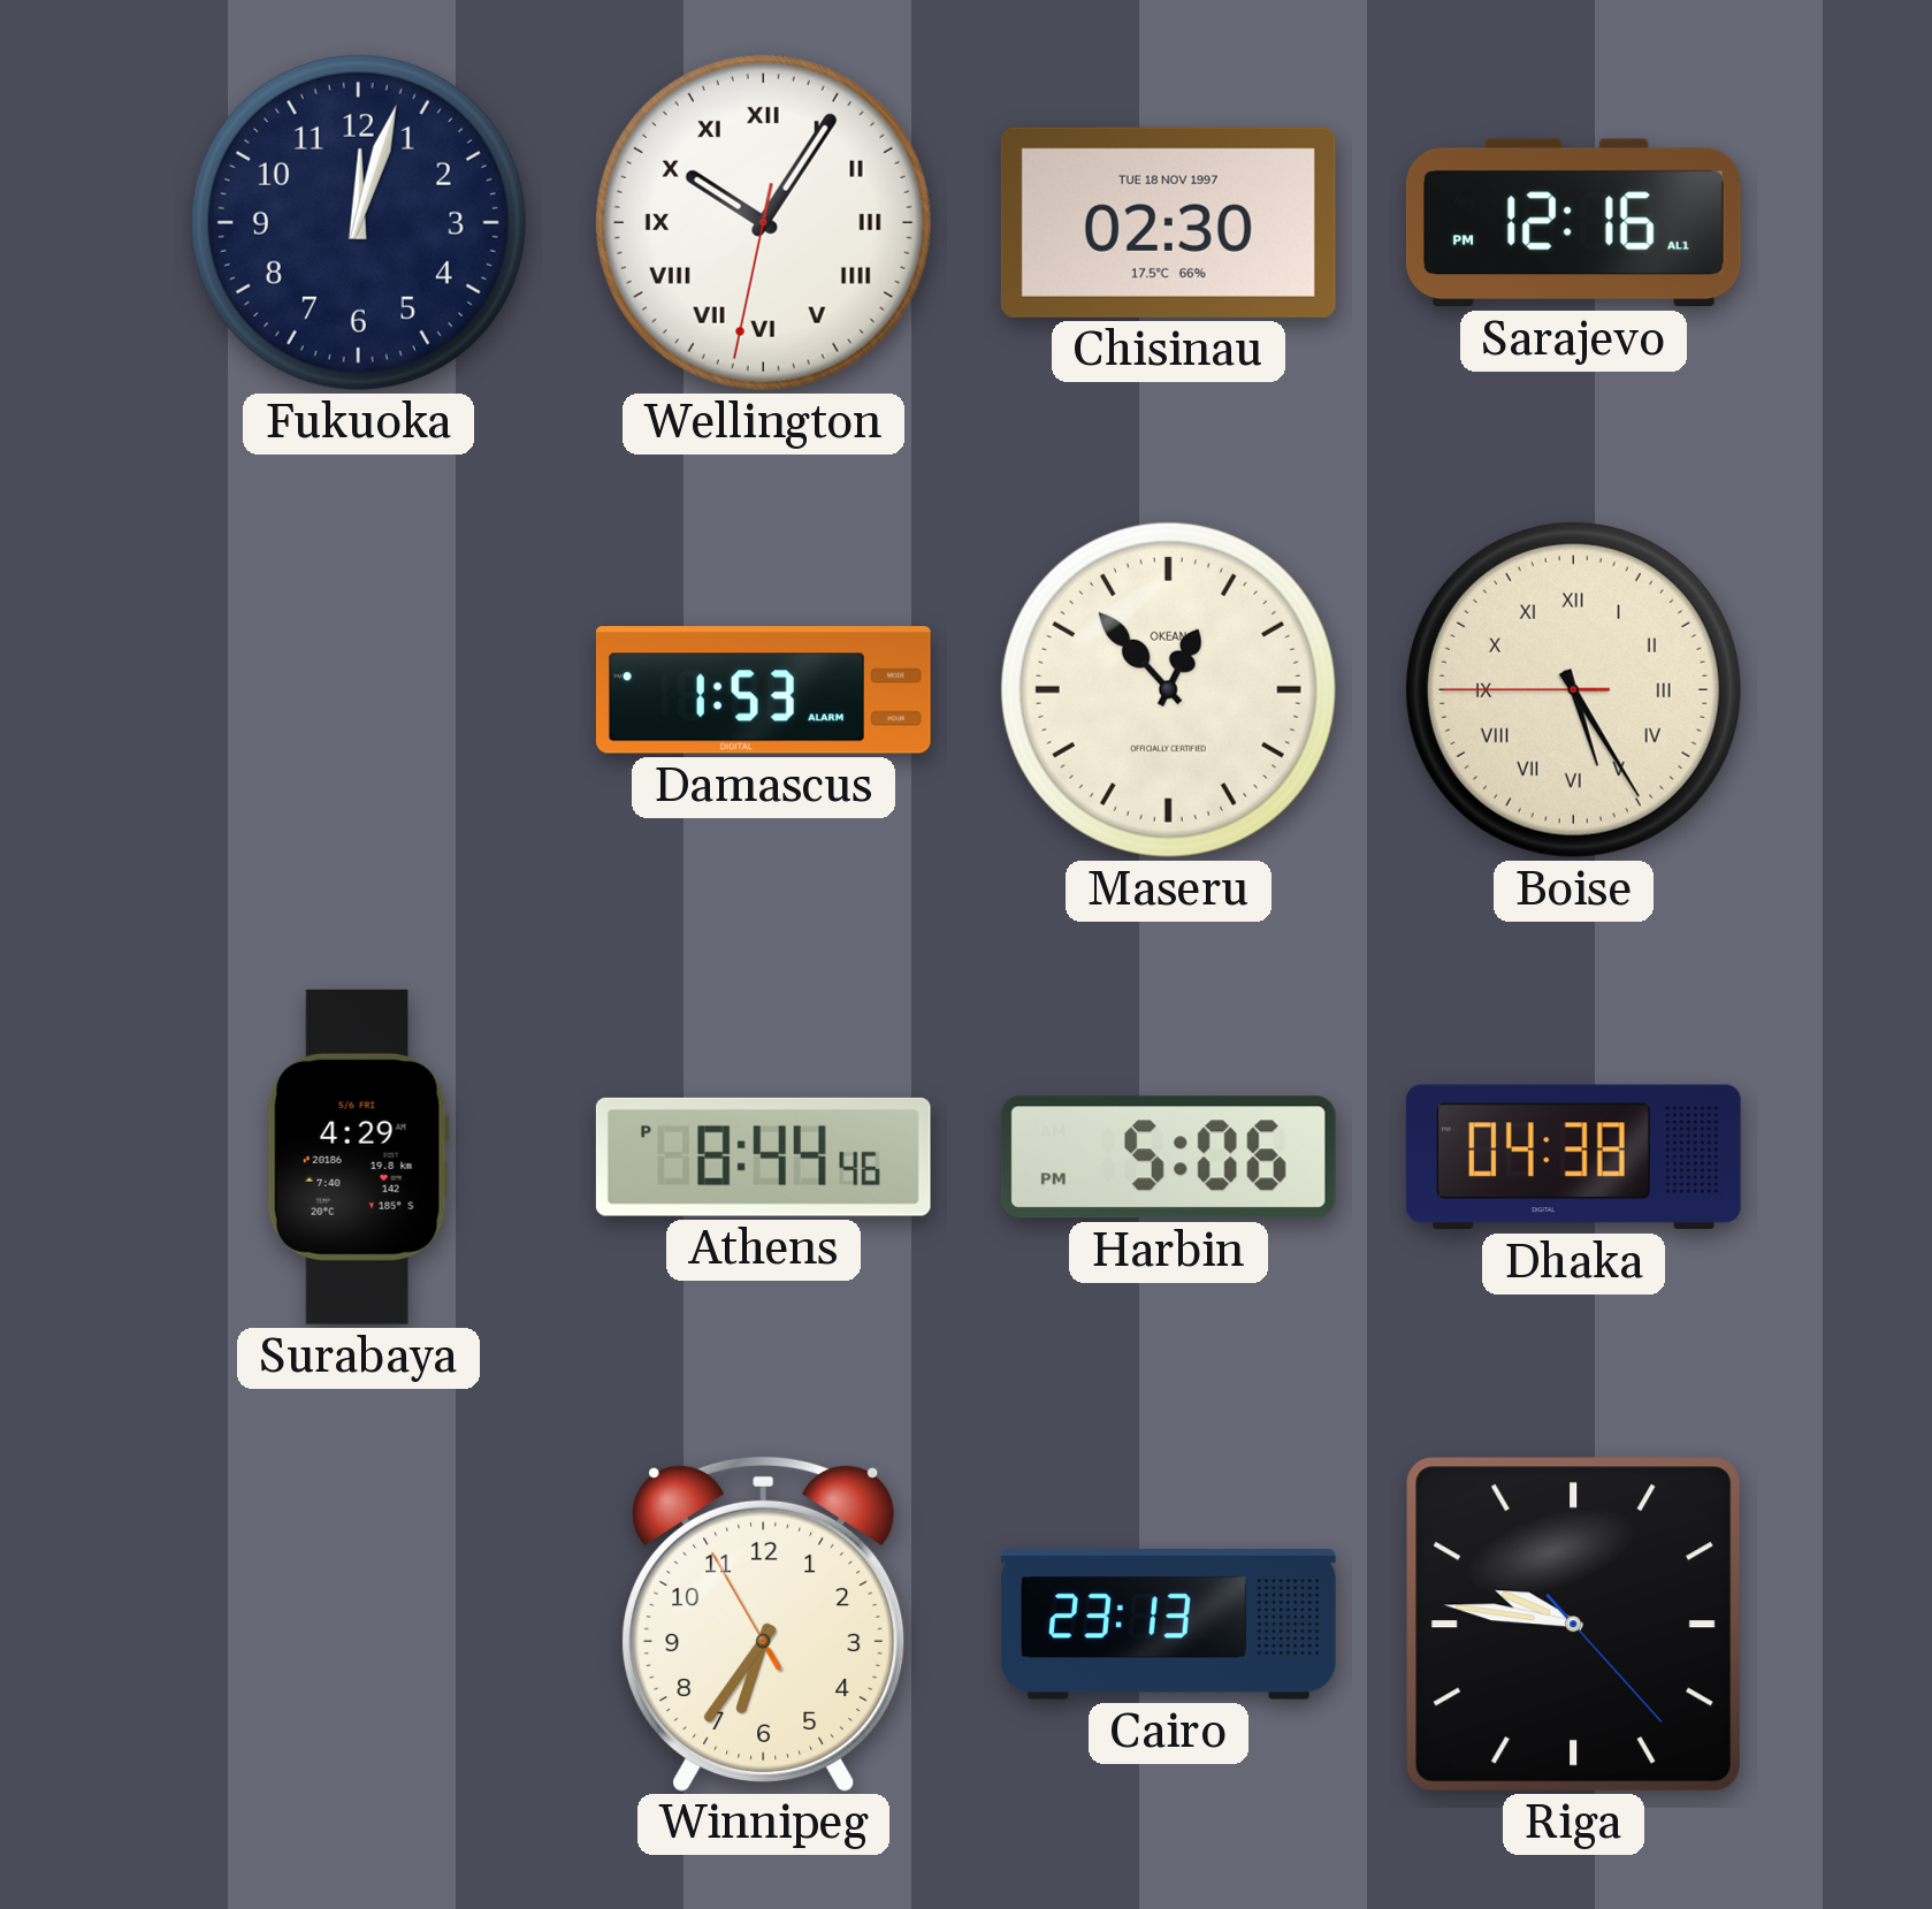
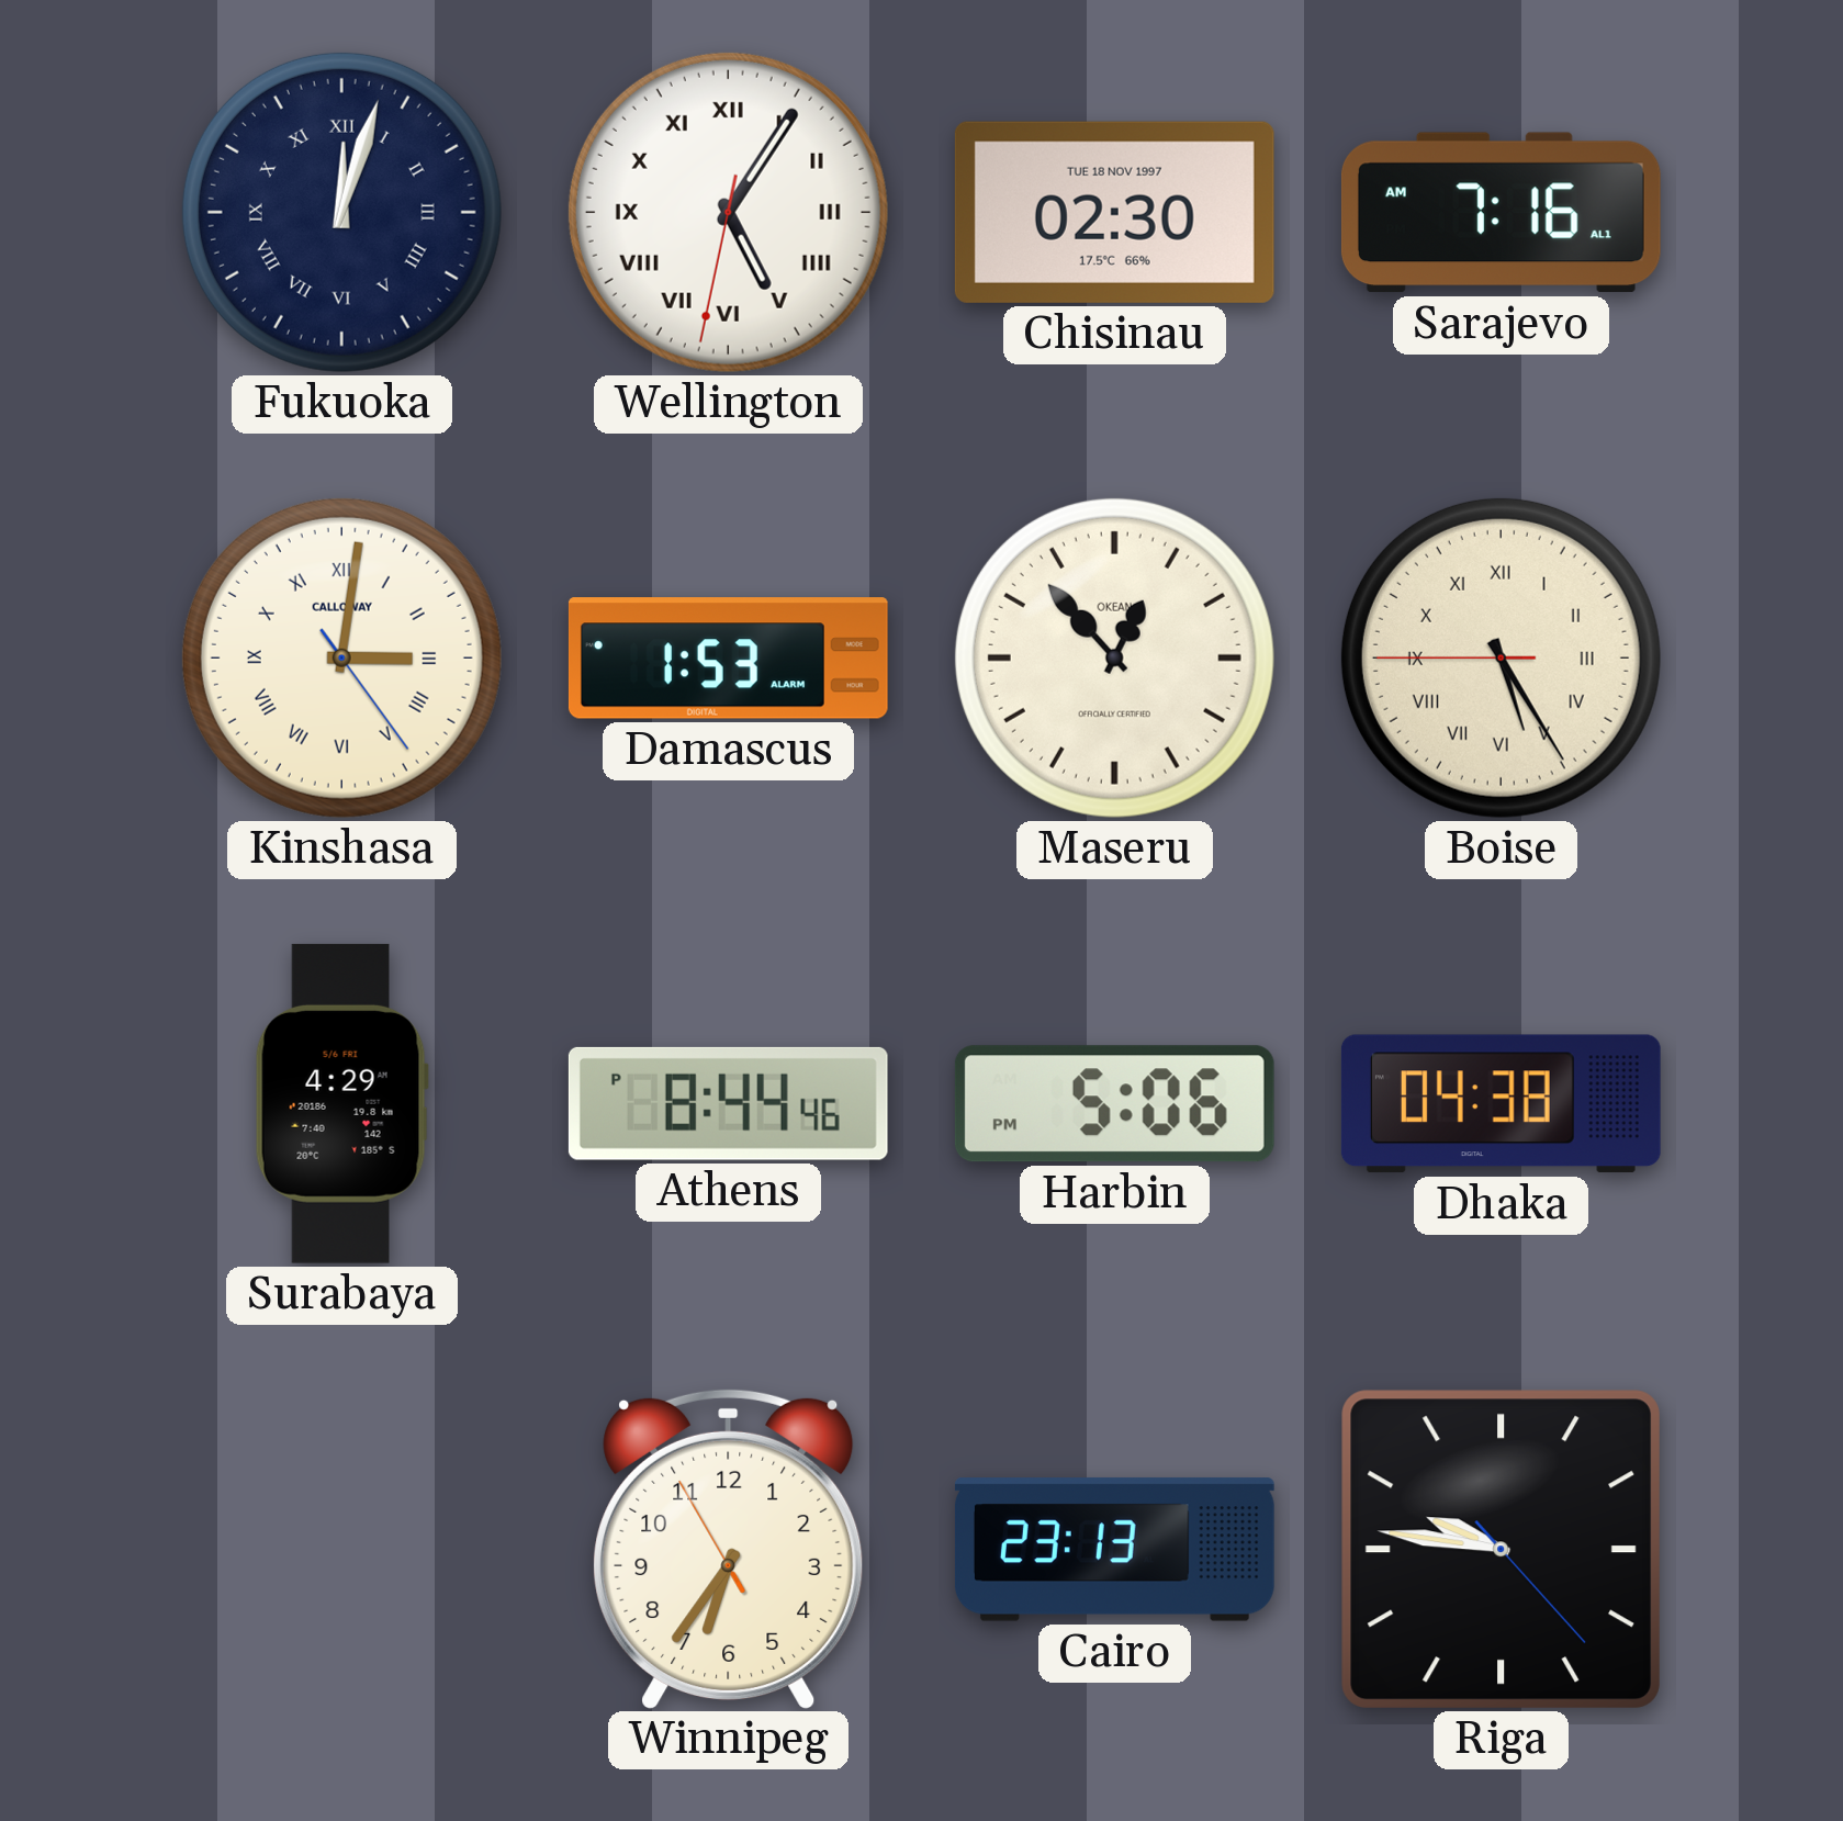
Fukuoka numerals: Arabic -> Roman (341, 212)
Wellington: 10:05 -> 5:05 (728, 212)
Sarajevo: 12:16 -> 7:16 (1501, 213)
Kinshasa: none -> 3:01 (341, 657)
